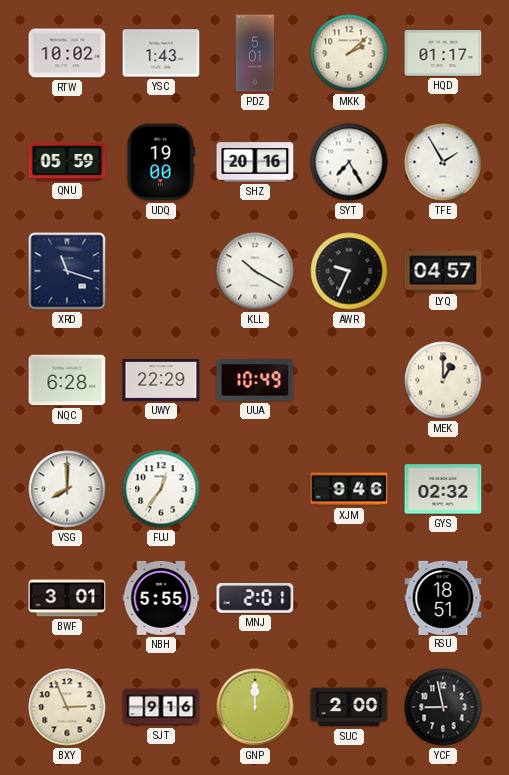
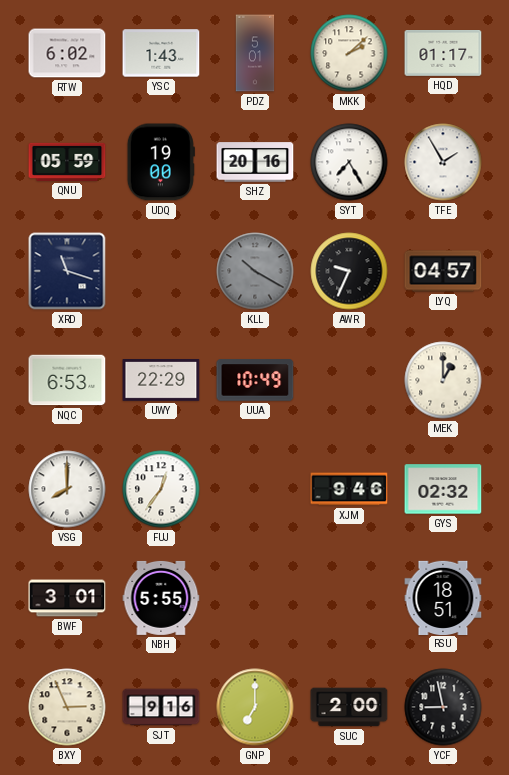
RTW: 10:02 -> 6:02 (67, 53)
KLL dial: white -> grey (255, 271)
NQC: 6:28 -> 6:53 (67, 380)
MNJ: 2:01 -> none (255, 598)
GNP: 12:00 -> 7:00 (255, 707)
